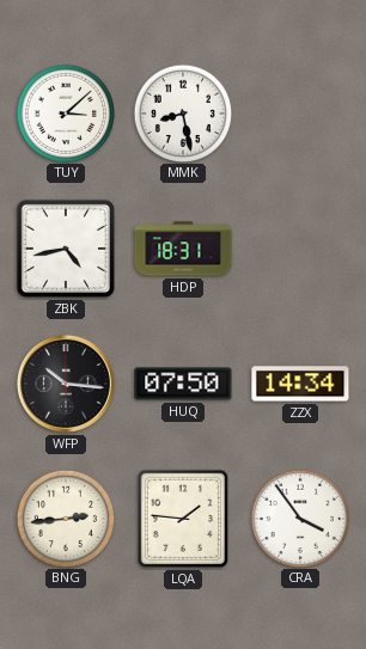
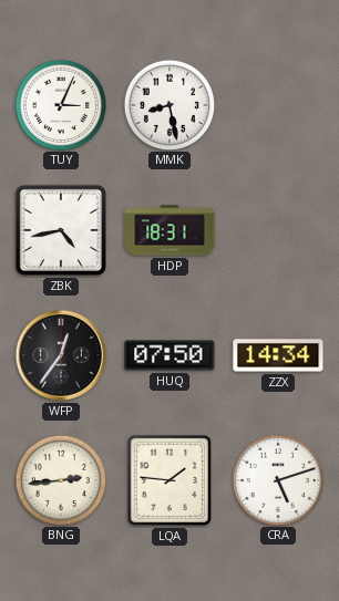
TUY: 3:08 -> 3:04 (60, 104)
WFP: 10:16 -> 12:36 (61, 355)
CRA: 3:54 -> 5:12 (277, 479)
